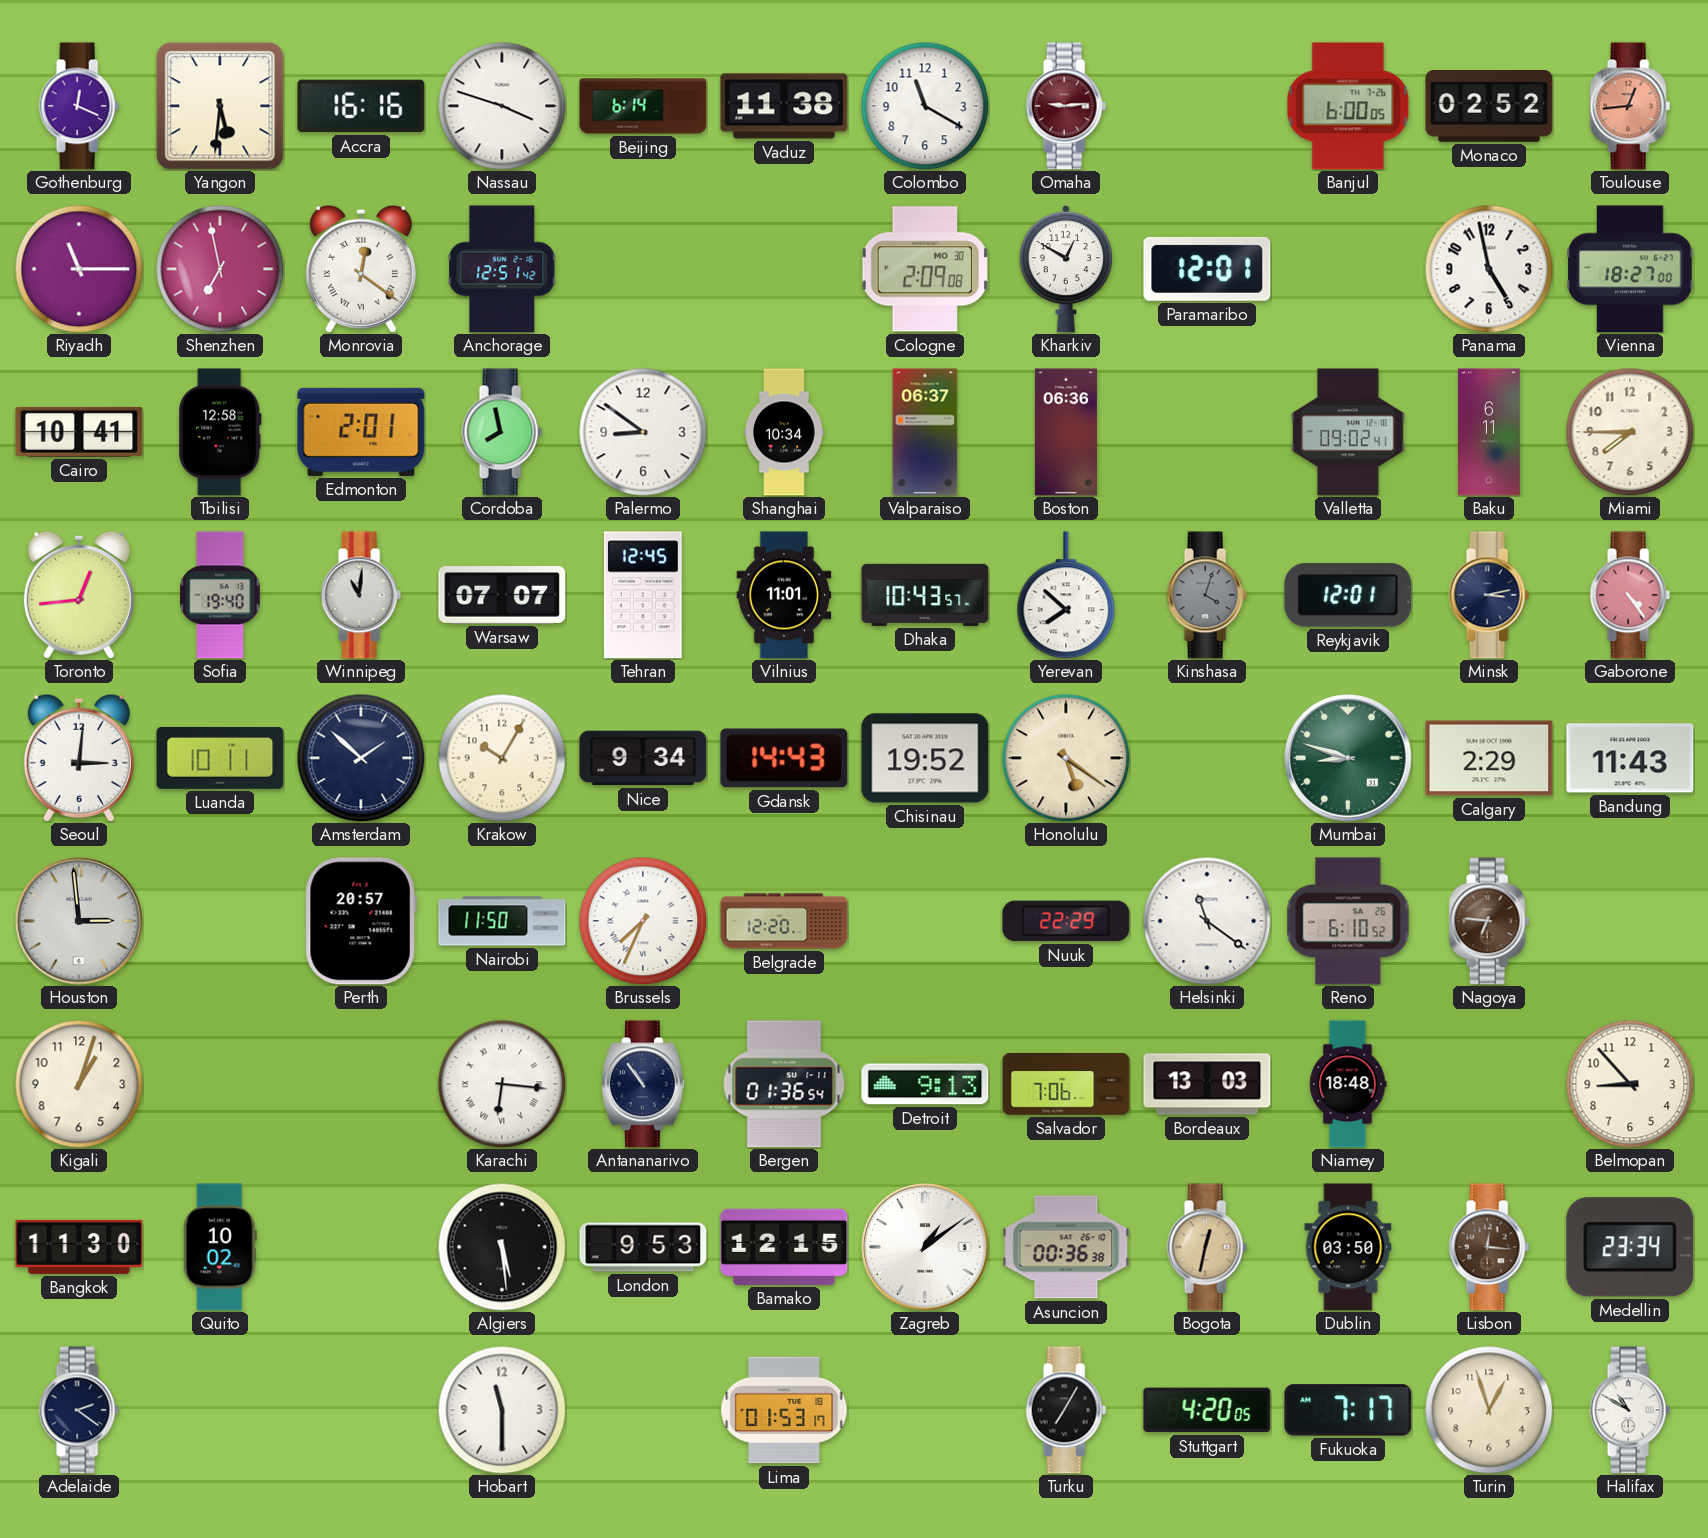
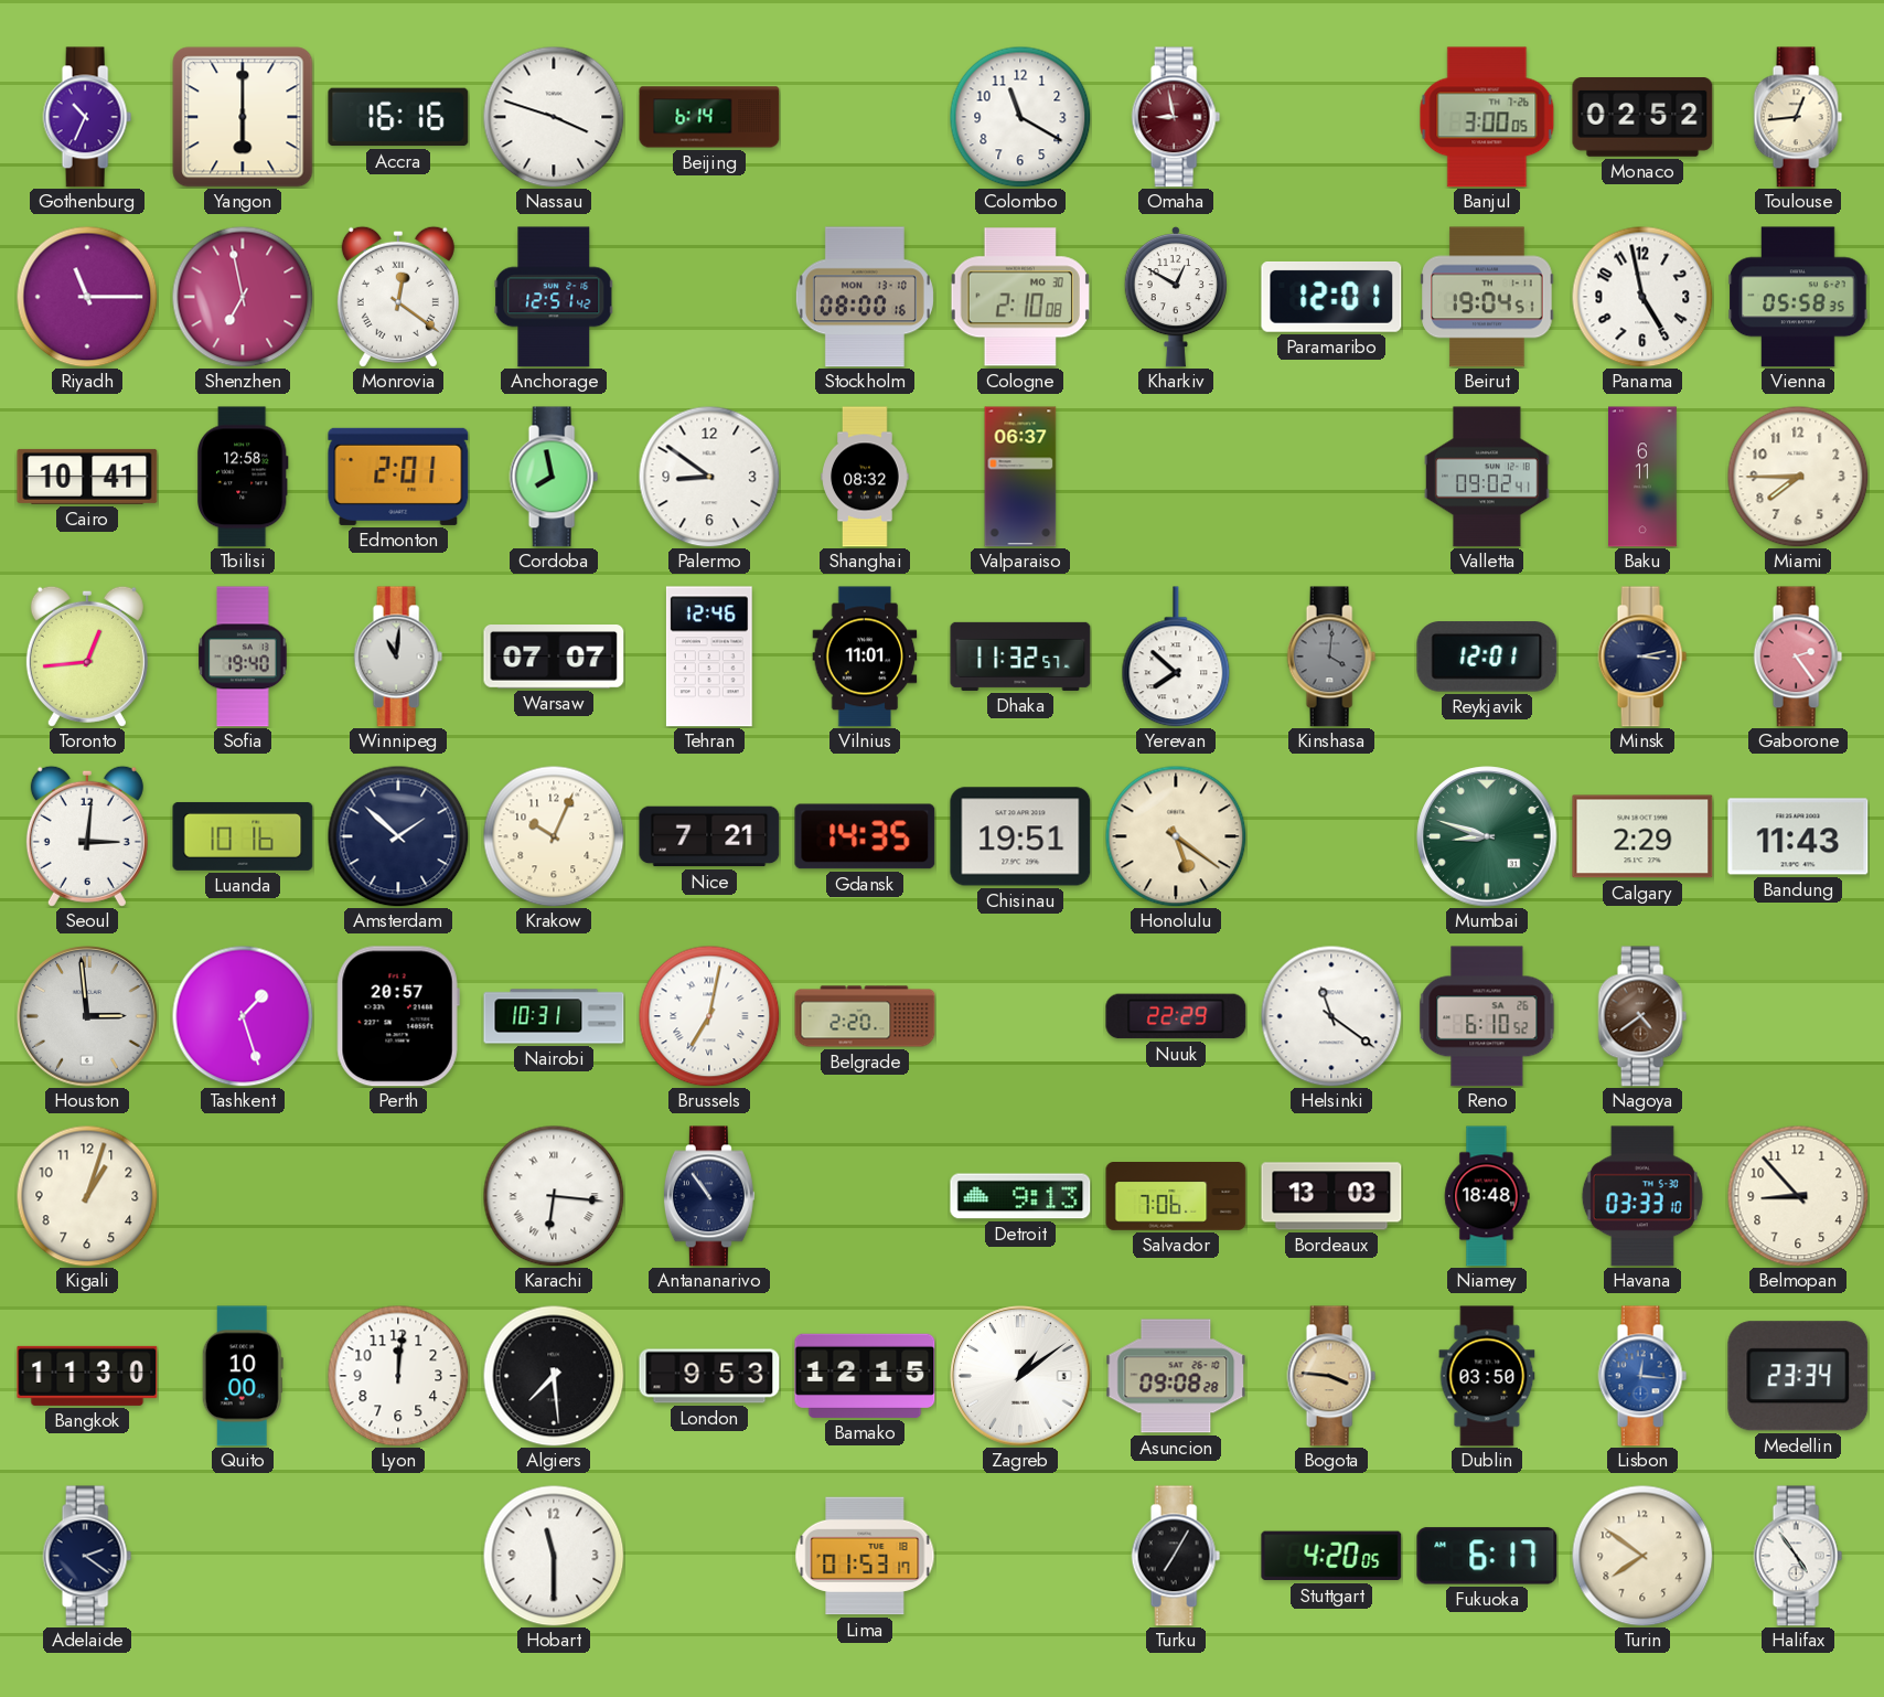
Gothenburg: 12:19 -> 10:34 (87, 117)
Yangon: 5:31 -> 6:00 (243, 117)
Vaduz: 11:38 -> none (784, 106)
Omaha: 9:14 -> 8:58 (1176, 117)
Banjul: 6:00 -> 3:00 (1487, 117)
Toulouse dial: salmon -> cream (1798, 117)
Stockholm: none -> 08:00 (865, 297)
Cologne: 2:09 -> 2:10 (1020, 297)
Beirut: none -> 19:04 (1487, 297)
Vienna: 18:27 -> 05:58 (1798, 297)
Shanghai: 10:34 -> 08:32 (865, 477)
Boston: 06:36 -> none (1066, 432)
Tehran: 12:45 -> 12:46 (709, 657)
Dhaka: 10:43 -> 11:32 (1020, 657)
Kinshasa: 4:03 -> 4:01 (1331, 657)
Gaborone: 4:24 -> 2:24 (1798, 657)
Luanda: 10:11 -> 10:16 (243, 836)
Krakow: 10:05 -> 10:04 (554, 836)
Nice: 9:34 -> 7:21 (709, 836)
Gdansk: 14:43 -> 14:35 (865, 836)
Chisinau: 19:52 -> 19:51 (1020, 836)
Tashkent: none -> 1:27 (243, 1016)
Nairobi: 11:50 -> 10:31 (554, 1016)
Brussels: 7:34 -> 7:02 (709, 1016)
Belgrade: 12:20 -> 2:20 (865, 1016)
Nagoya: 6:46 -> 4:39 (1642, 1016)
Bergen: 01:36 -> none (784, 1084)
Havana: none -> 03:33 (1642, 1196)
Quito: 10:02 -> 10:00 (243, 1376)
Lyon: none -> 12:01 (398, 1376)
Algiers: 5:29 -> 7:29 (554, 1376)
Asuncion: 00:36 -> 09:08 (1176, 1376)
Bogota: 12:32 -> 3:46 (1331, 1376)
Lisbon dial: brown -> blue (1642, 1376)
Fukuoka: 7:17 -> 6:17 (1487, 1556)
Turin: 12:57 -> 7:51 (1642, 1556)
Halifax: 10:50 -> 4:54 (1798, 1556)
